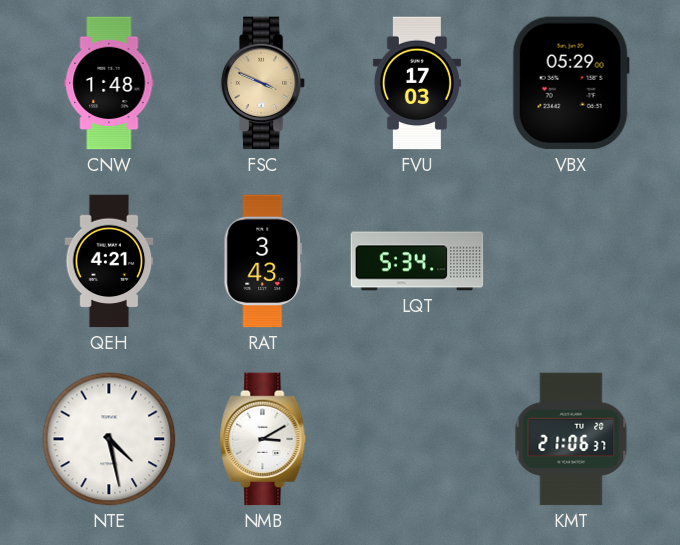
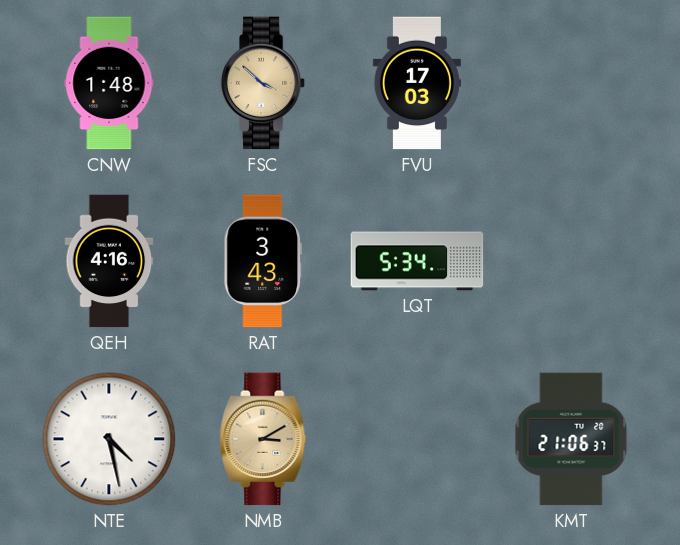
FSC: 3:49 -> 3:52 (263, 83)
VBX: 05:29 -> none (571, 83)
QEH: 4:21 -> 4:16 (109, 261)
NMB dial: white -> champagne (263, 439)
